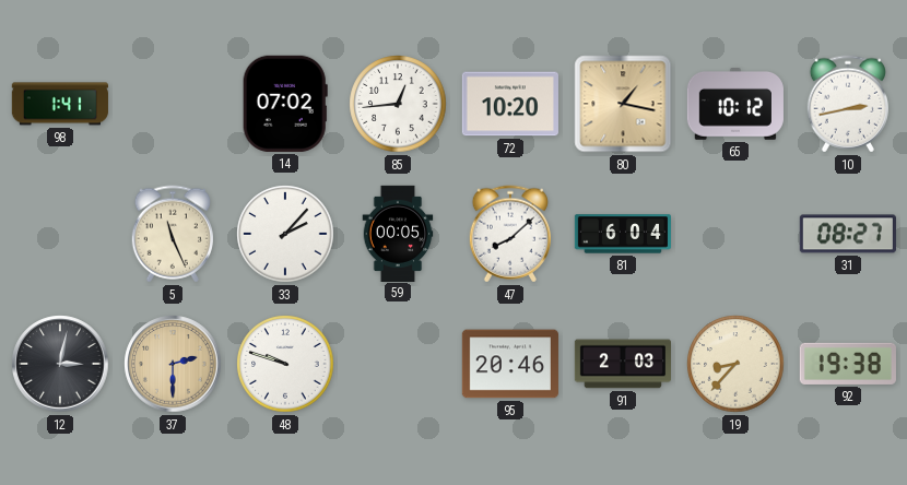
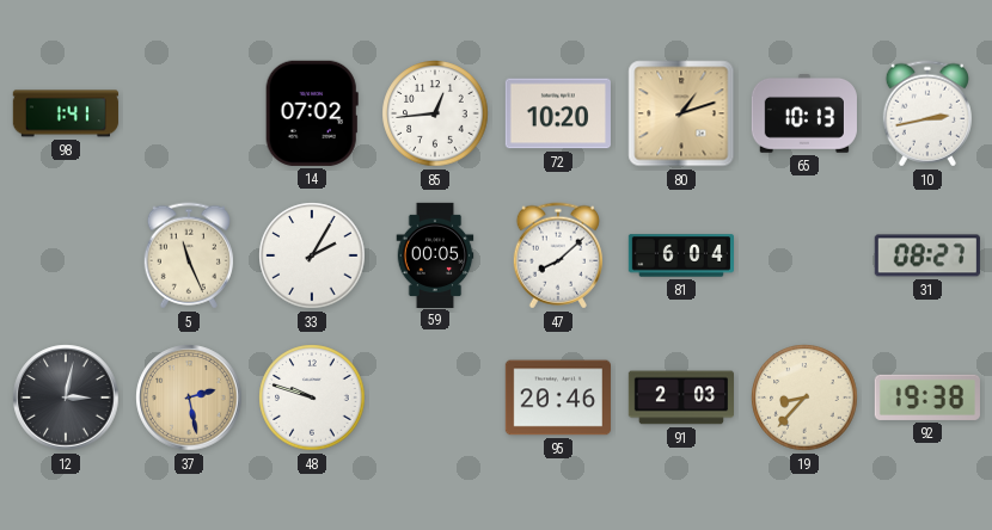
80: 1:17 -> 1:12 (681, 113)
65: 10:12 -> 10:13 (804, 115)
33: 2:07 -> 2:05 (312, 255)
37: 2:30 -> 2:28 (189, 397)
